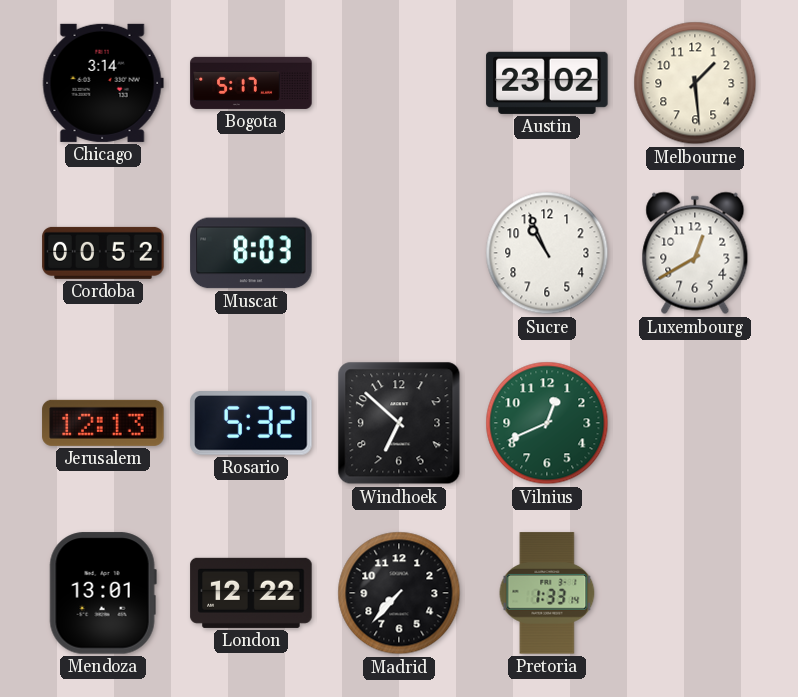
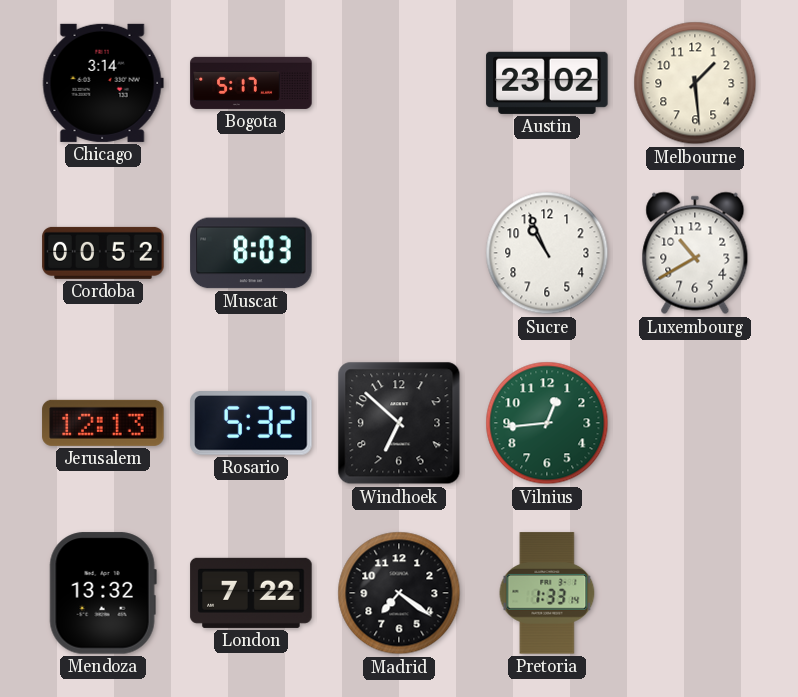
Luxembourg: 12:40 -> 10:40 (695, 253)
Vilnius: 12:41 -> 12:44 (547, 423)
Mendoza: 13:01 -> 13:32 (103, 593)
London: 12:22 -> 7:22 (251, 593)
Madrid: 7:37 -> 7:21 (399, 593)
